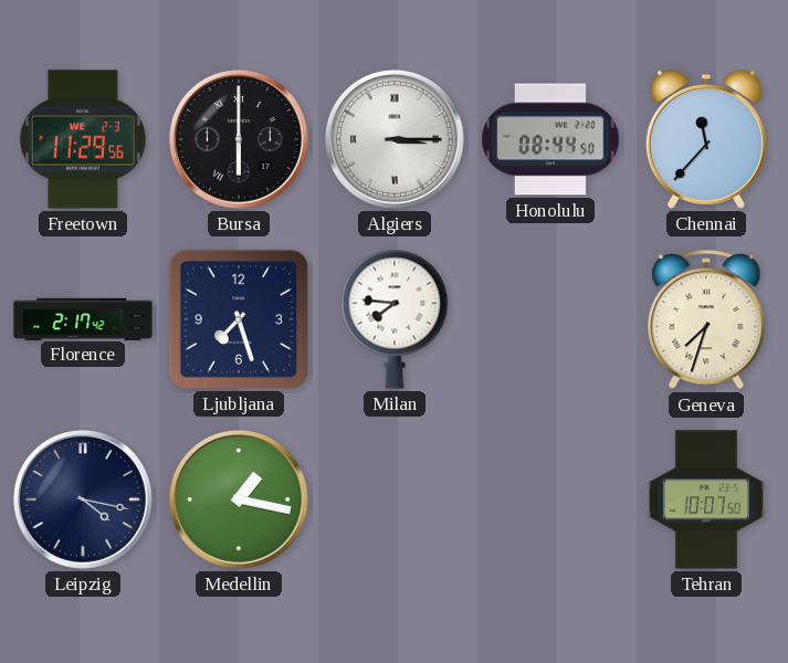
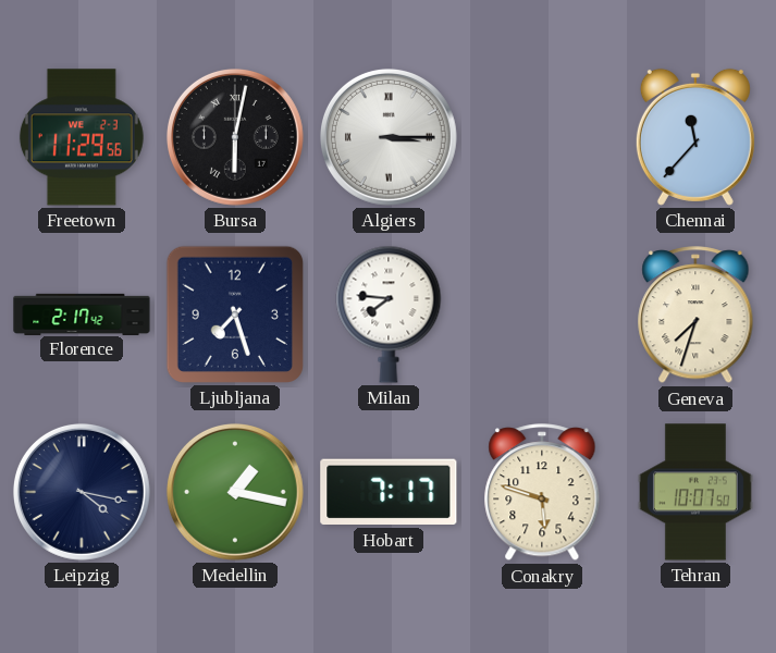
Bursa: 6:00 -> 6:02 (235, 137)
Honolulu: 08:44 -> none (551, 139)
Hobart: none -> 7:17 (389, 492)
Conakry: none -> 5:48 (542, 493)
